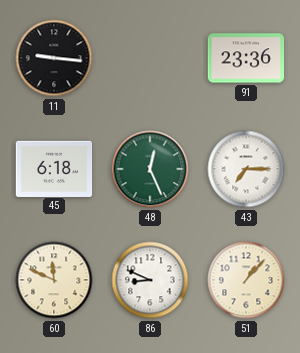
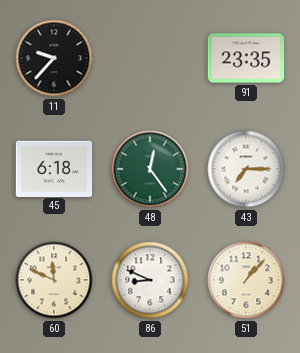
11: 9:16 -> 9:37 (54, 58)
91: 23:36 -> 23:35 (246, 58)
48: 12:26 -> 12:24 (150, 169)
